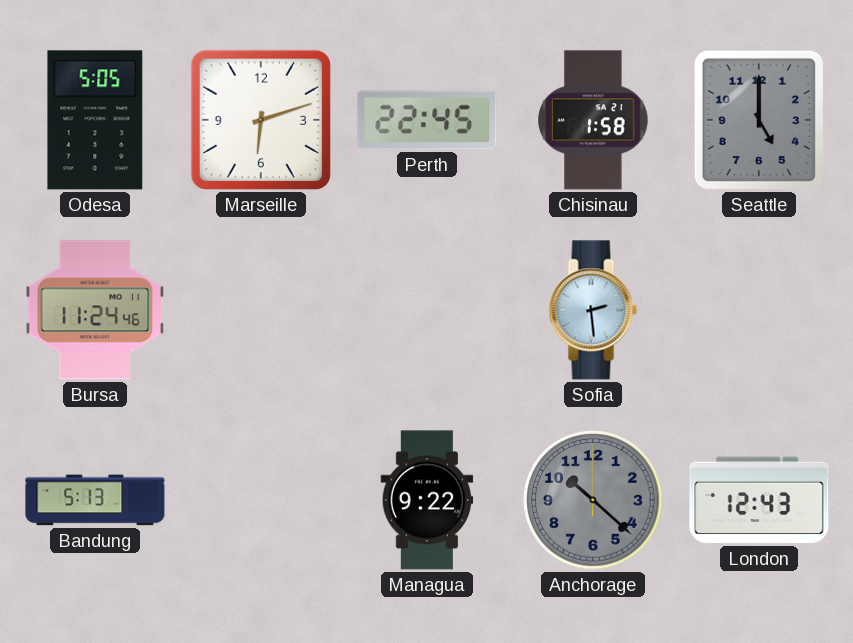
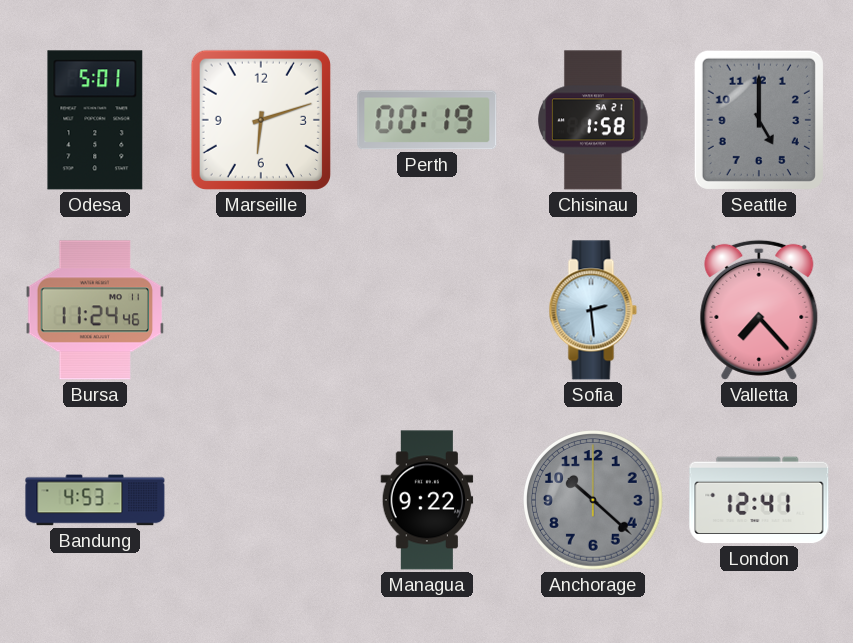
Odesa: 5:05 -> 5:01 (95, 120)
Perth: 22:45 -> 00:19 (427, 120)
Valletta: none -> 7:23 (759, 310)
Bandung: 5:13 -> 4:53 (95, 500)
London: 12:43 -> 12:41 (759, 500)
